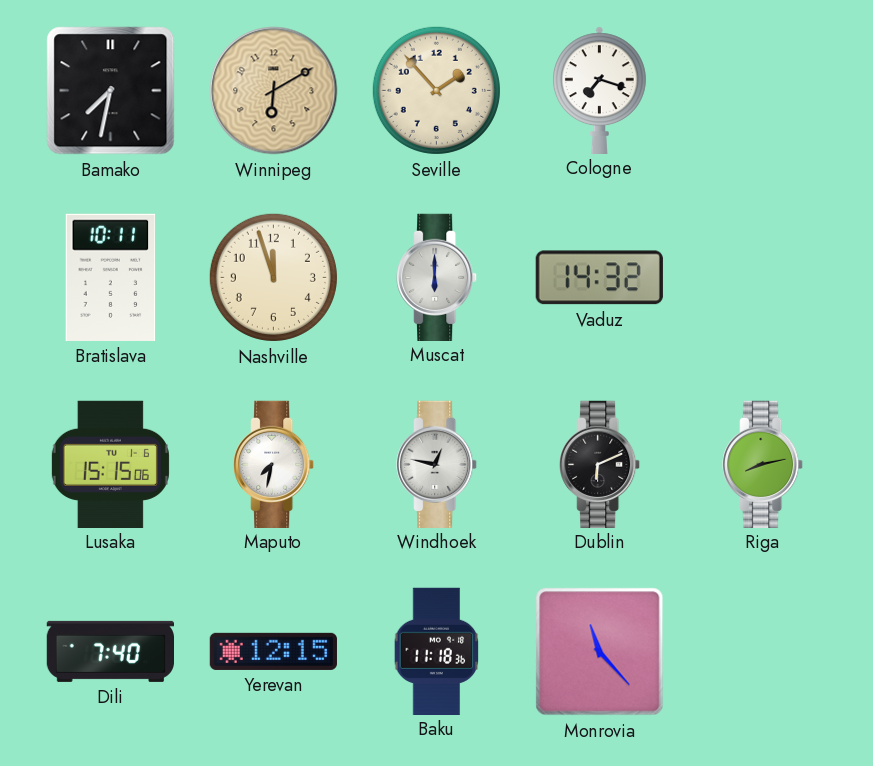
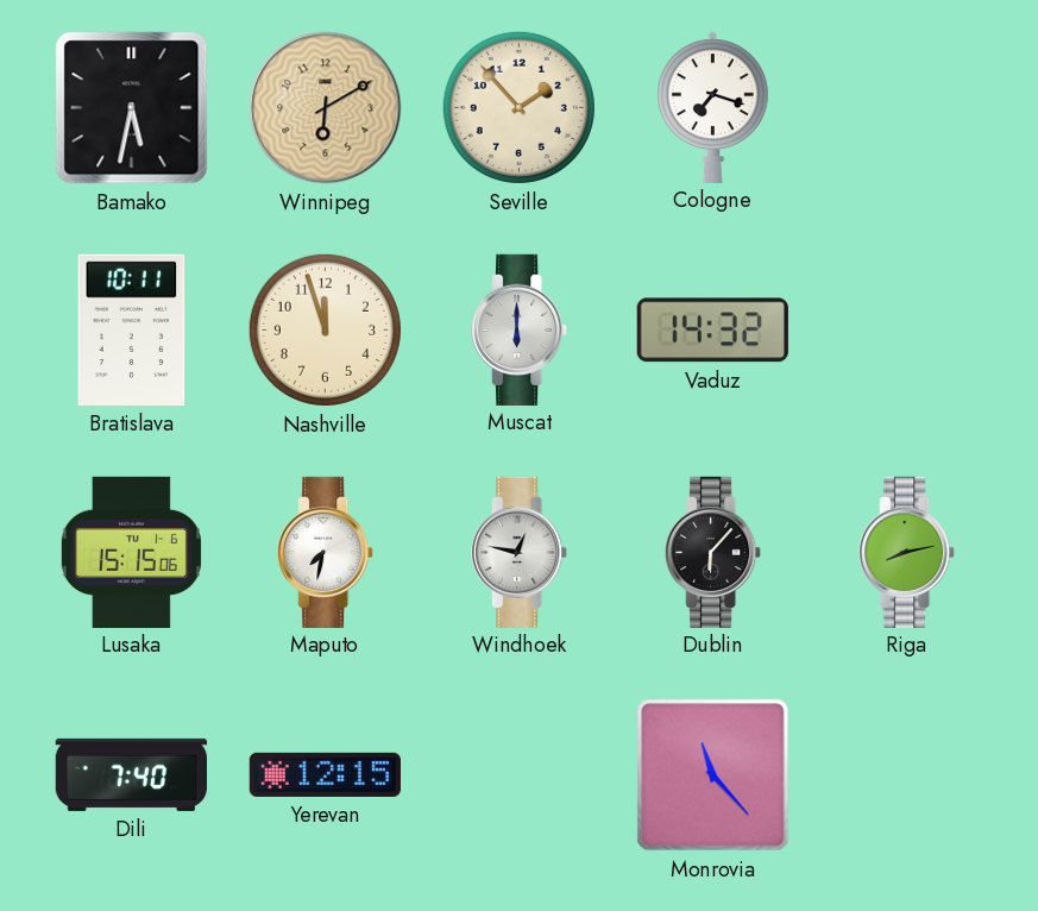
Bamako: 7:32 -> 5:32 (132, 108)
Dublin: 6:11 -> 6:07 (713, 552)
Baku: 11:18 -> none (437, 651)
